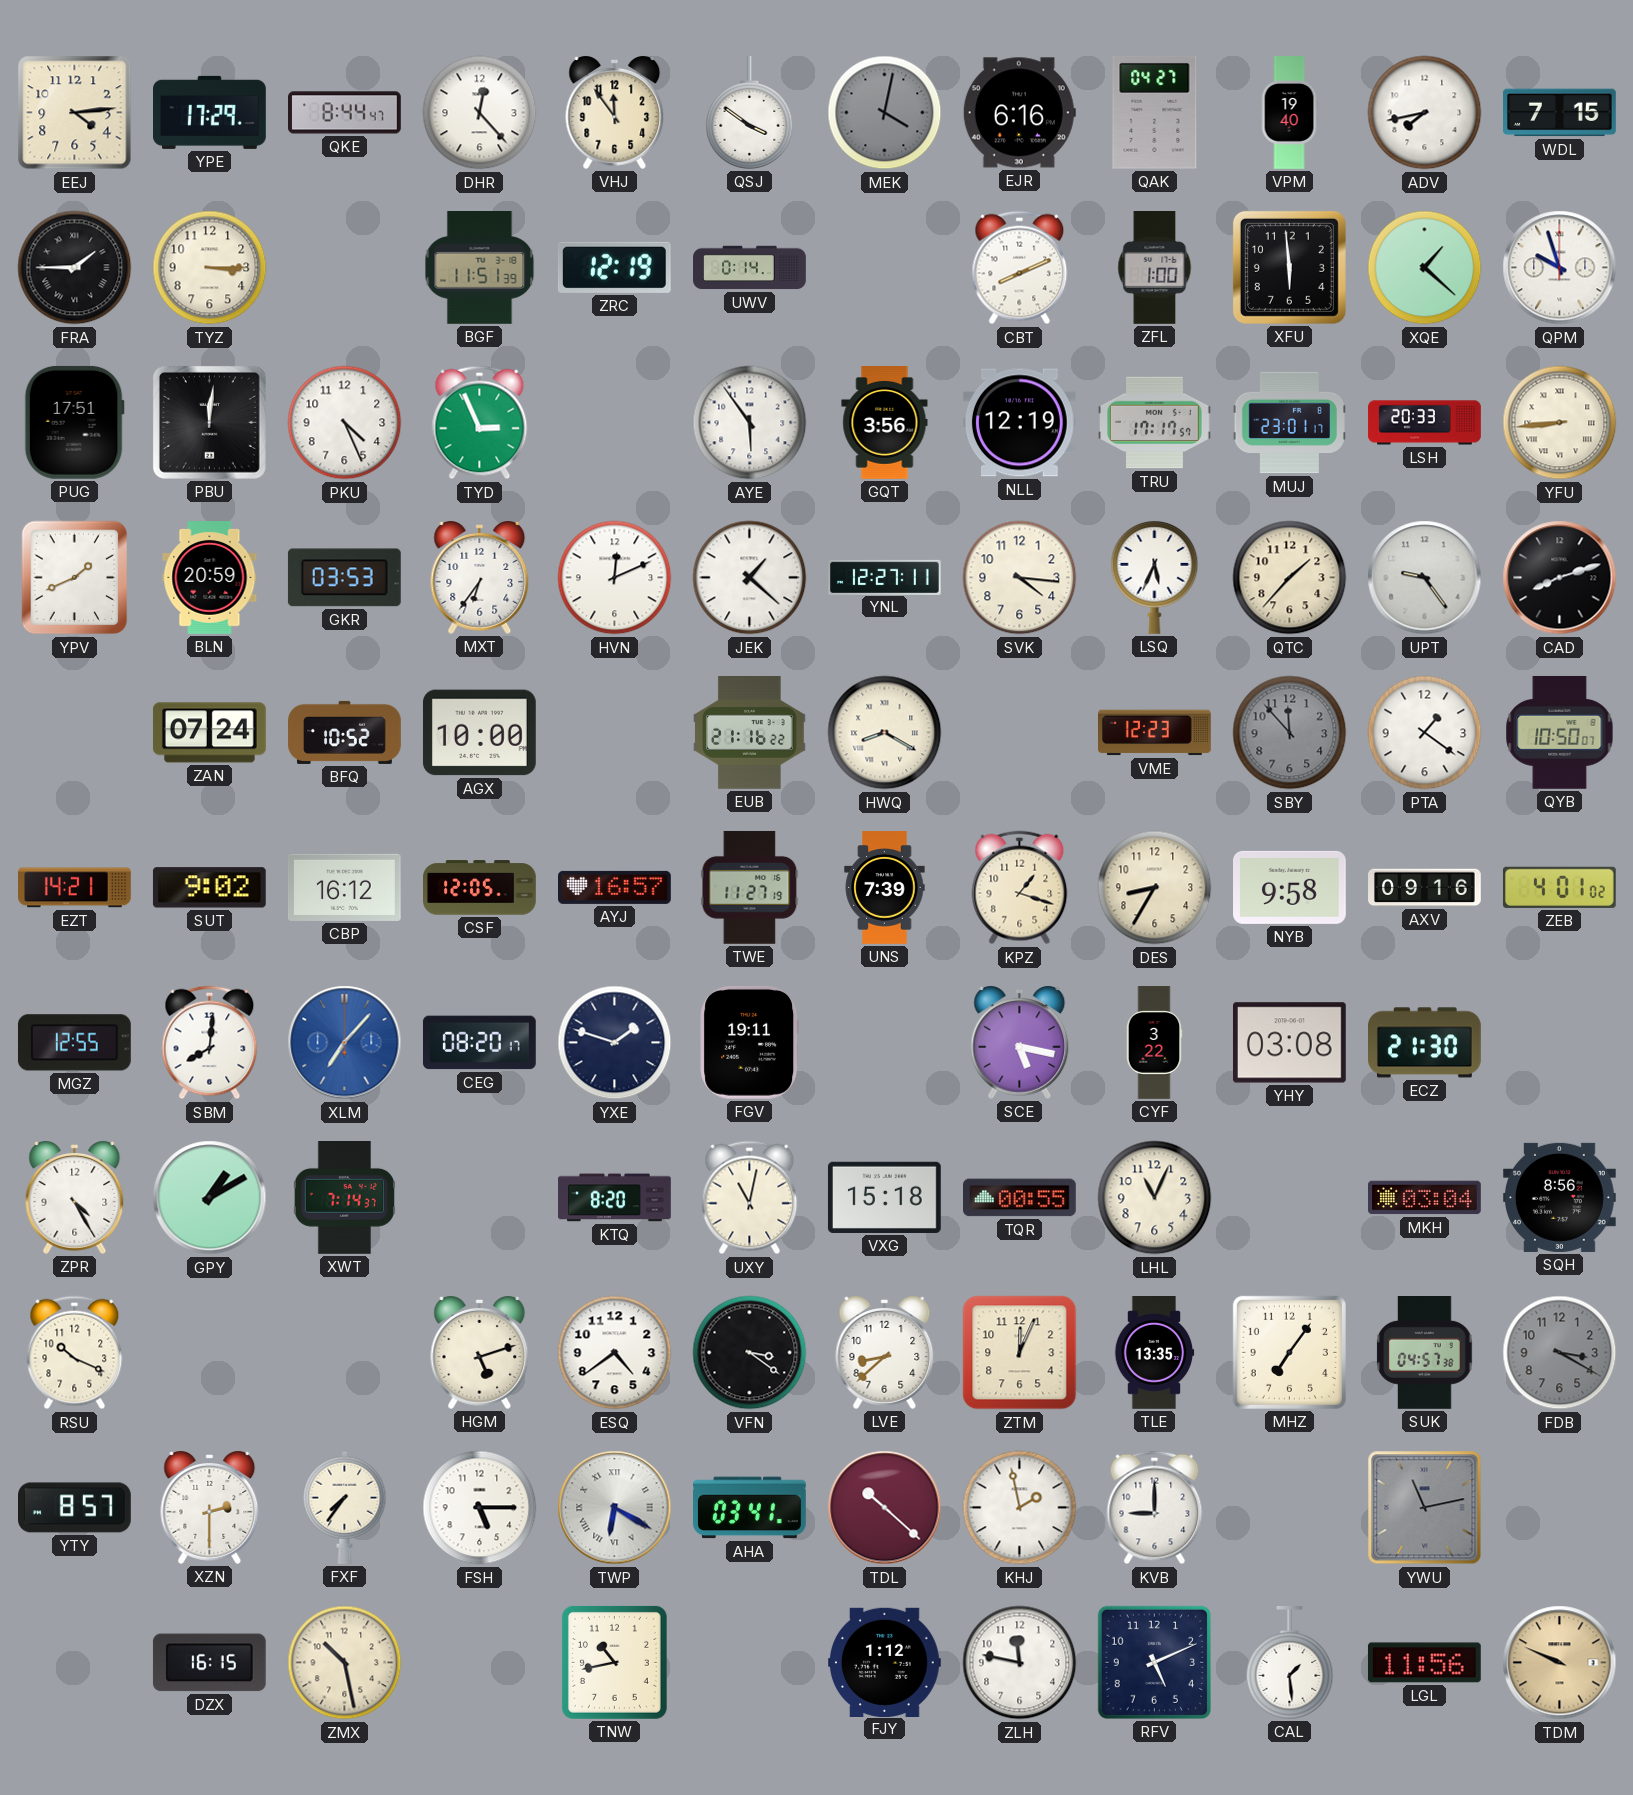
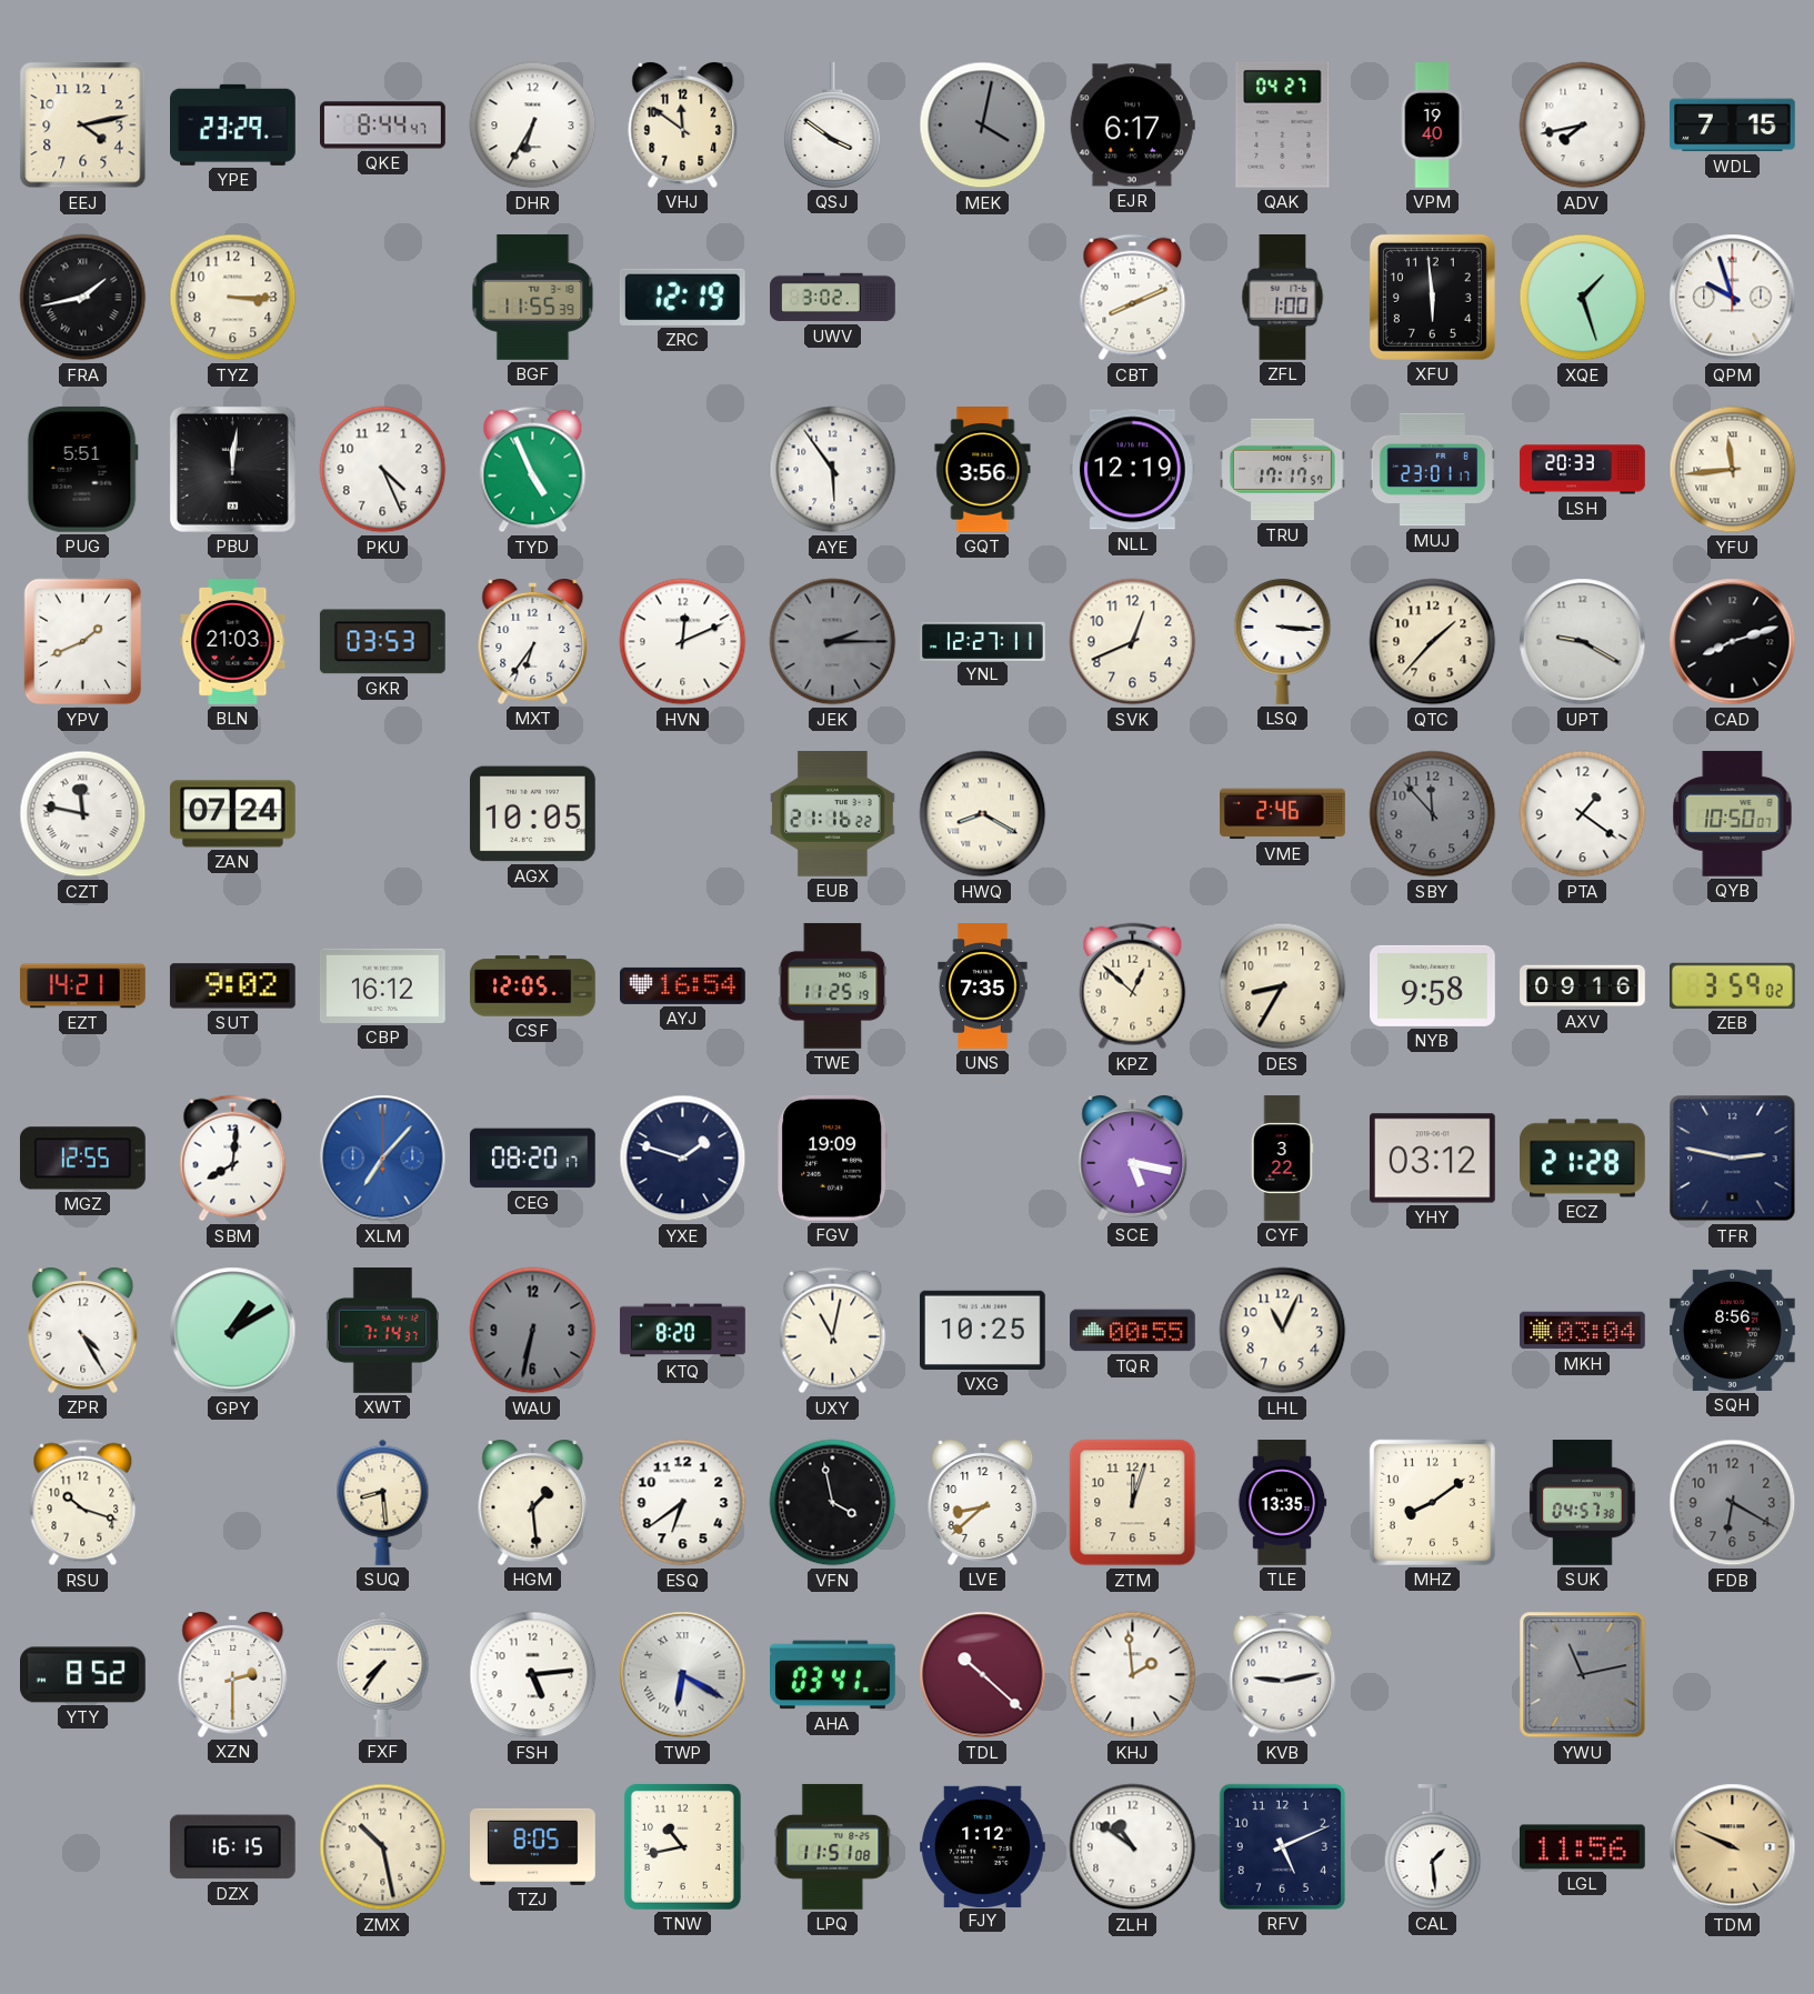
EEJ: 4:14 -> 4:13 (83, 126)
YPE: 17:29 -> 23:29 (233, 124)
DHR: 12:23 -> 6:35 (533, 126)
VHJ: 11:54 -> 11:51 (683, 126)
EJR: 6:16 -> 6:17 (1132, 126)
FRA: 1:45 -> 1:43 (83, 298)
BGF: 11:51 -> 11:55 (533, 298)
UWV: 0:14 -> 3:02 (833, 298)
XQE: 1:22 -> 1:27 (1583, 298)
PUG: 17:51 -> 5:51 (82, 469)
TYD: 2:56 -> 4:56 (533, 470)
YFU: 8:44 -> 11:44 (1733, 470)
BLN: 20:59 -> 21:03 (233, 642)
JEK: 1:22 -> 2:15 (833, 642)
JEK dial: white -> grey (833, 642)
SVK: 4:16 -> 12:41 (1133, 642)
LSQ: 5:34 -> 3:16 (1283, 641)
UPT: 9:24 -> 9:20 (1583, 642)
CZT: none -> 11:47 (83, 814)
BFQ: 10:52 -> none (345, 732)
AGX: 10:00 -> 10:05 (532, 814)
VME: 12:23 -> 2:46 (1283, 814)
AYJ: 16:57 -> 16:54 (683, 985)
TWE: 11:27 -> 11:25 (833, 986)
UNS: 7:39 -> 7:35 (983, 986)
KPZ: 1:18 -> 12:52 (1133, 986)
ZEB: 4:01 -> 3:59 (1732, 985)
FGV: 19:11 -> 19:09 (833, 1158)
YHY: 03:08 -> 03:12 (1432, 1159)
ECZ: 21:30 -> 21:28 (1583, 1159)
TFR: none -> 2:47 (1733, 1159)
WAU: none -> 6:32 (533, 1331)
VXG: 15:18 -> 10:25 (982, 1330)
RSU: 10:19 -> 10:18 (83, 1503)
SUQ: none -> 8:29 (383, 1502)
HGM: 5:12 -> 1:29 (533, 1503)
ESQ: 4:39 -> 6:39 (683, 1503)
VFN: 3:21 -> 3:58 (833, 1503)
ZTM: 12:04 -> 12:03 (1133, 1503)
MHZ: 7:06 -> 8:09 (1432, 1502)
FDB: 3:20 -> 6:20 (1733, 1503)
YTY: 8:57 -> 8:52 (83, 1675)
FSH: 5:15 -> 5:14 (533, 1675)
KHJ: 1:58 -> 1:59 (1133, 1675)
KVB: 9:00 -> 9:13 (1283, 1675)
TZJ: none -> 8:05 (533, 1846)
LPQ: none -> 11:51 (833, 1846)
ZLH: 11:47 -> 10:51 (1133, 1847)
